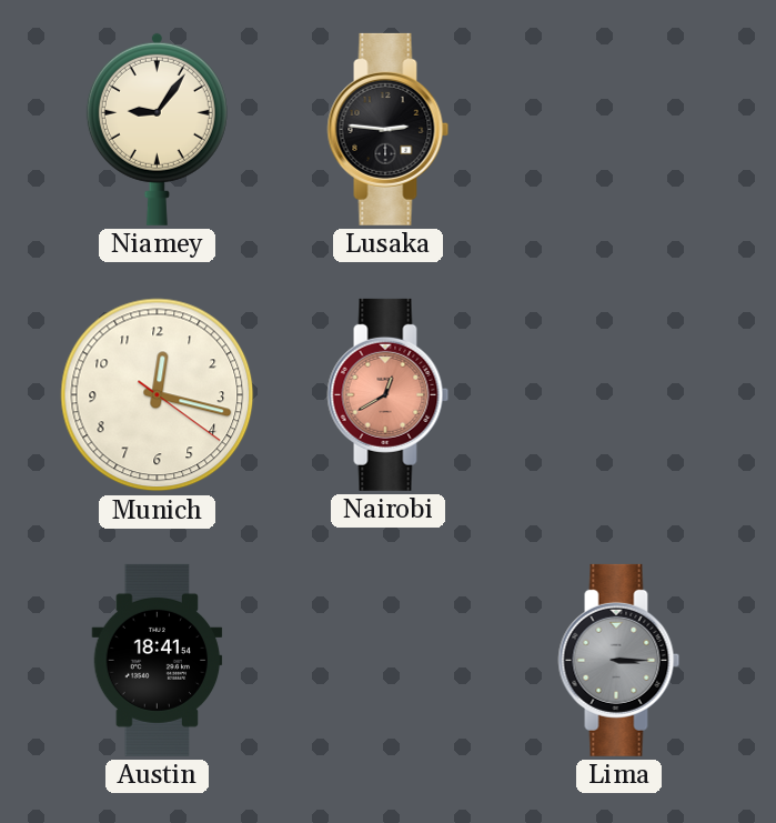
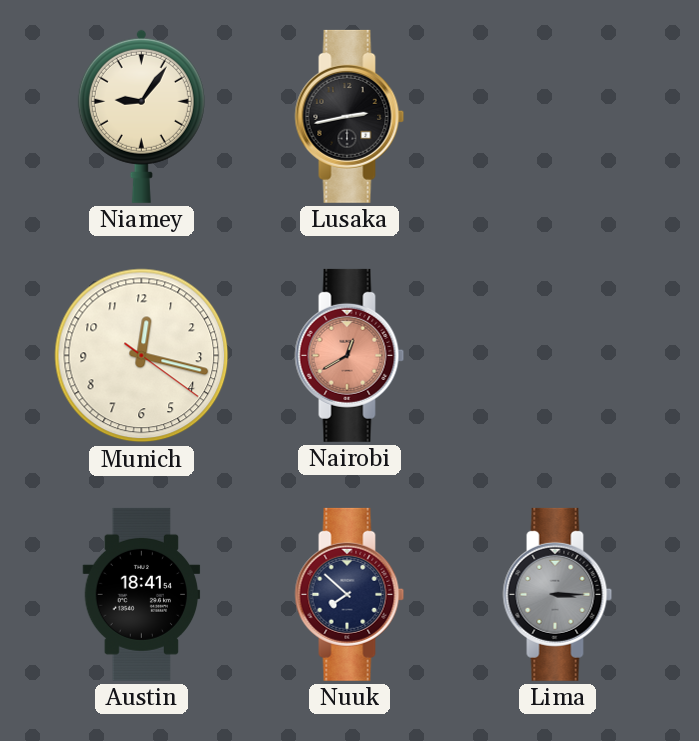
Lusaka: 2:46 -> 2:43 (350, 116)
Nuuk: none -> 7:52 (350, 594)
